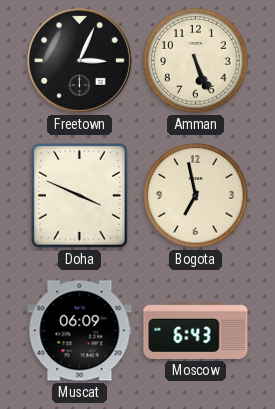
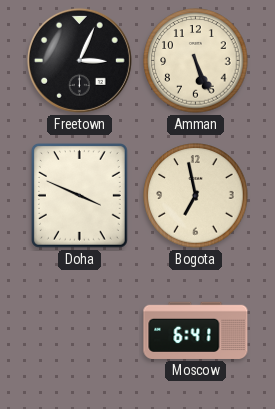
Muscat: 06:09 -> none (80, 331)
Moscow: 6:43 -> 6:41 (196, 330)
